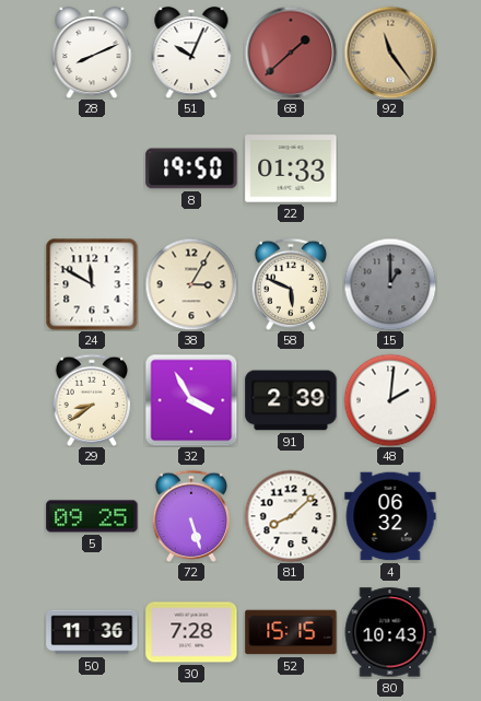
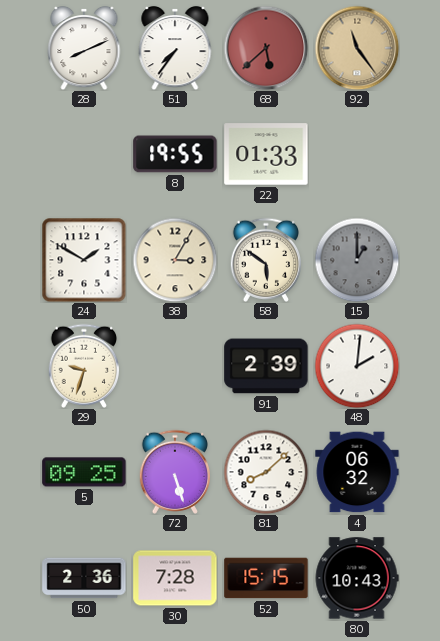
51: 10:04 -> 7:36 (175, 48)
68: 1:38 -> 5:38 (266, 48)
8: 19:50 -> 19:55 (175, 154)
24: 11:50 -> 1:50 (84, 260)
58: 5:49 -> 5:51 (265, 260)
29: 8:39 -> 9:33 (83, 366)
32: 3:55 -> none (191, 400)
50: 11:36 -> 2:36 (84, 578)
